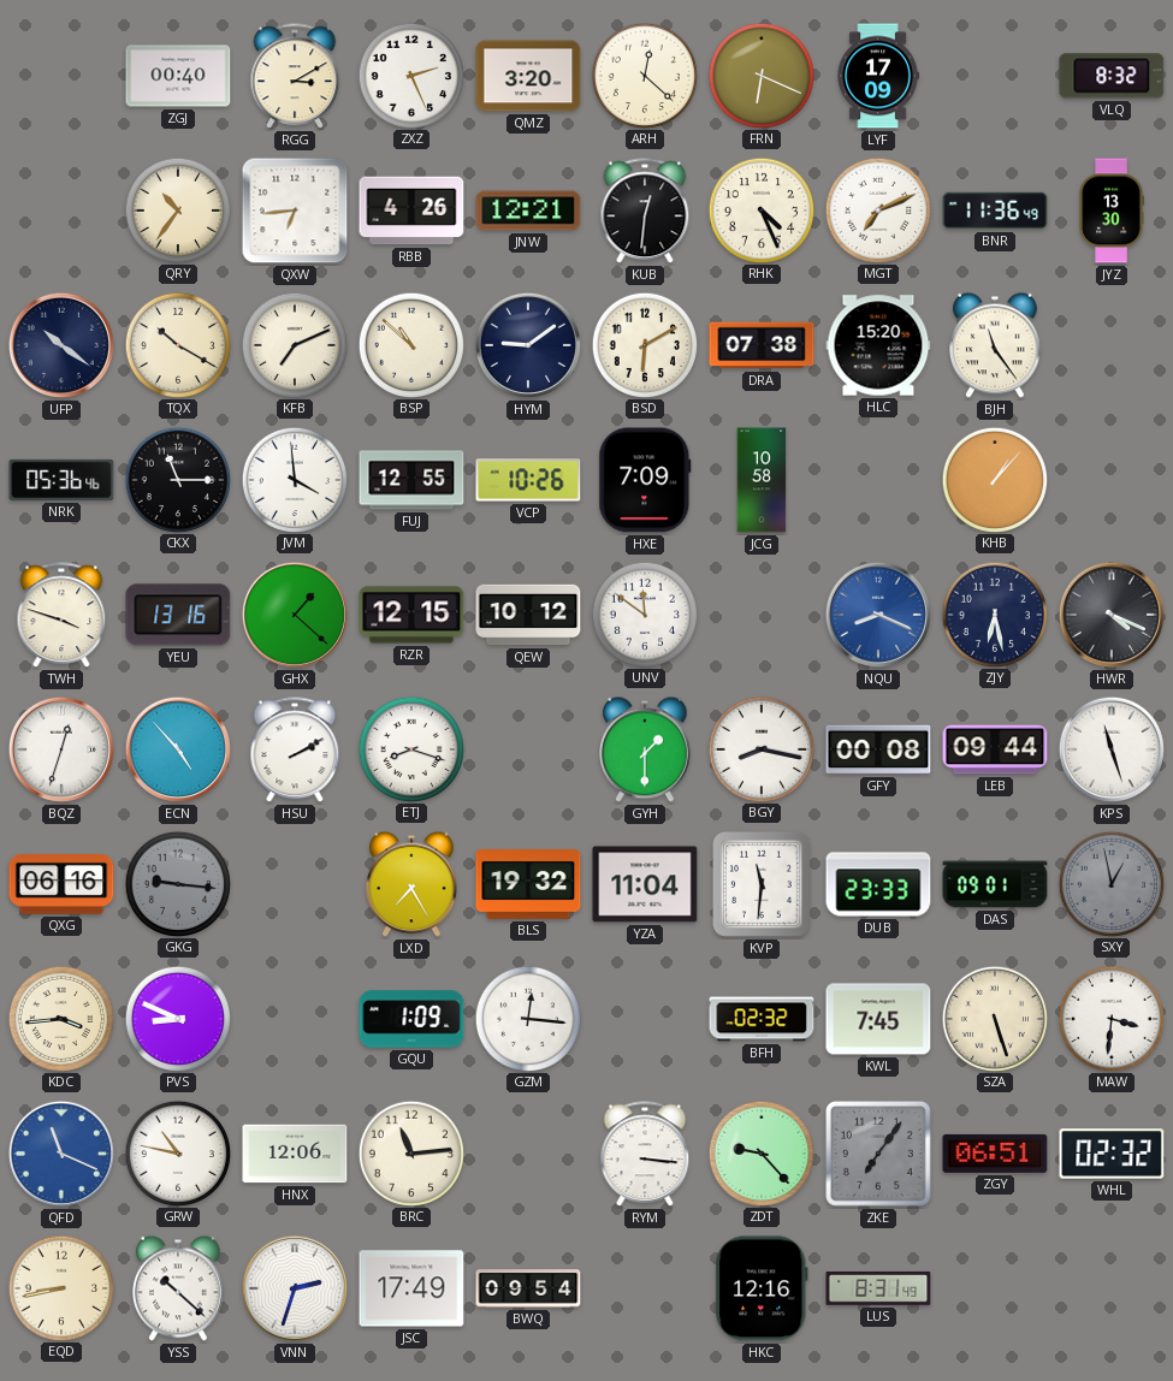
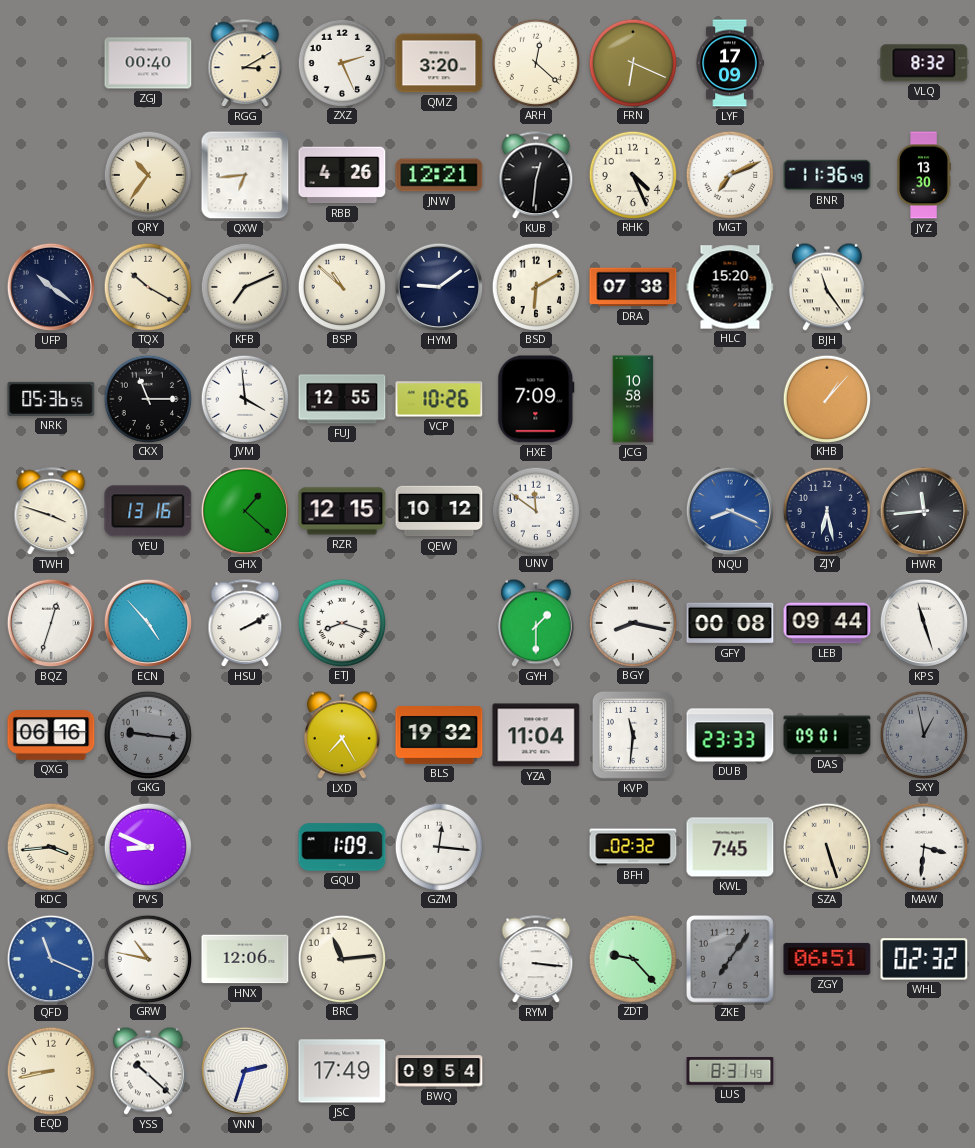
NRK: 05:36:46 -> 05:36:55 (51, 399)
HWR: 4:19 -> 11:44 (924, 511)
HKC: 12:16 -> none (762, 1288)
